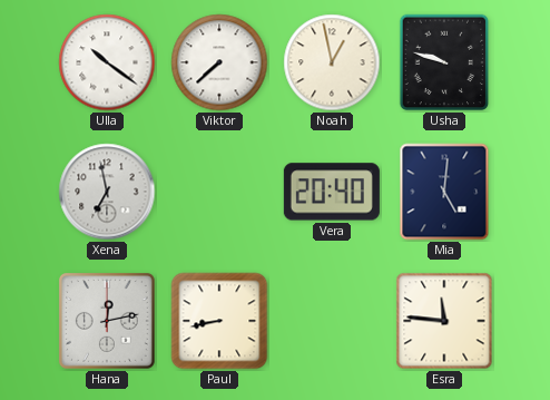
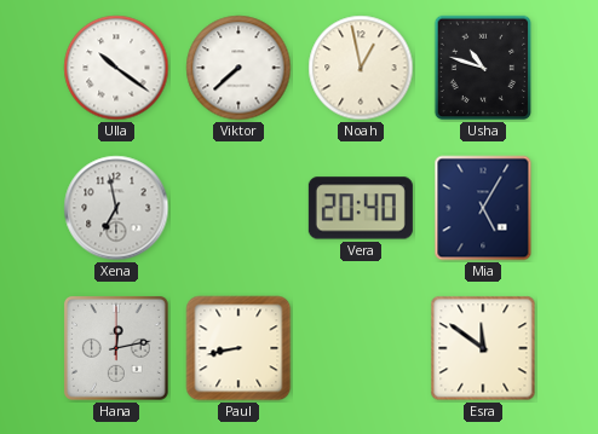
Usha: 9:48 -> 10:48 (483, 68)
Mia: 5:01 -> 5:05 (483, 208)
Esra: 11:46 -> 11:51 (483, 348)
